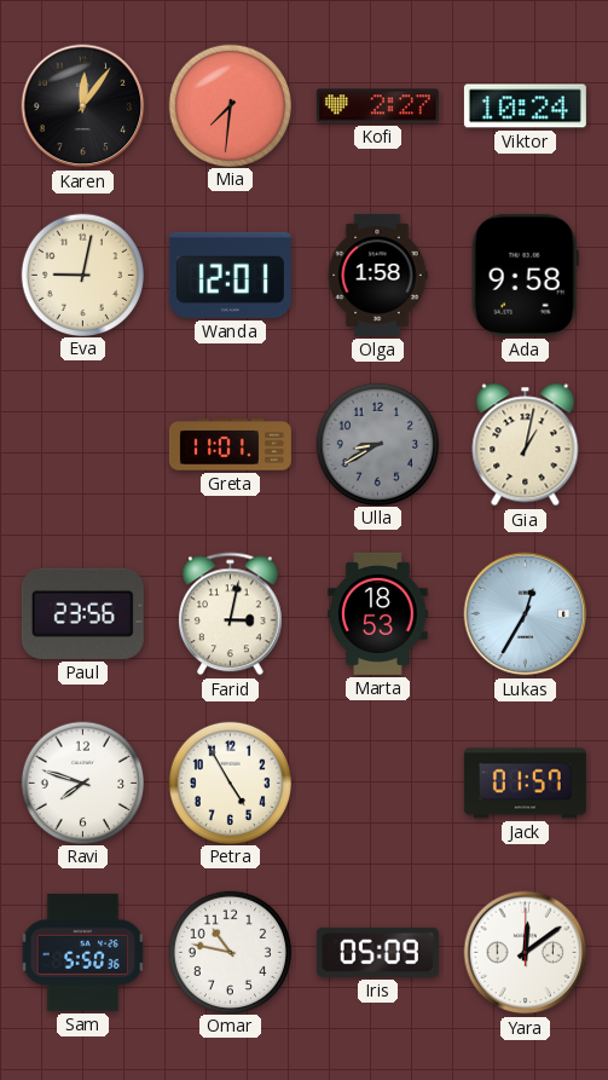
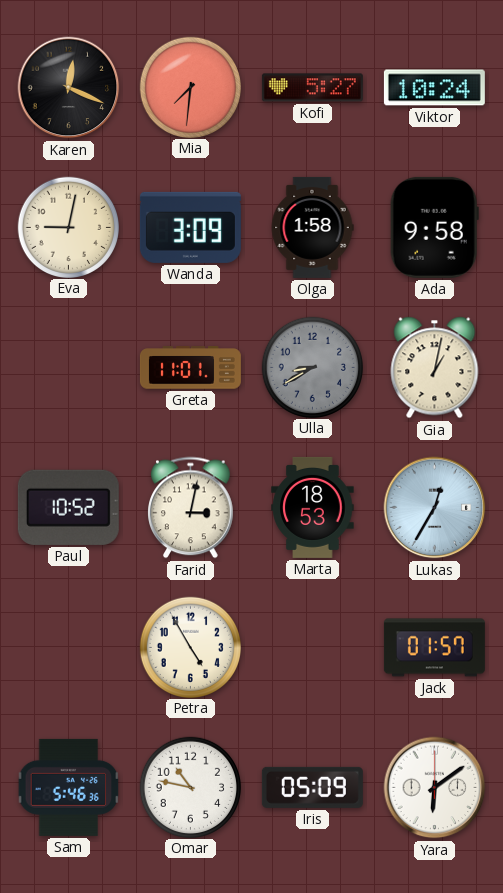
Karen: 12:06 -> 12:19 (69, 88)
Kofi: 2:27 -> 5:27 (312, 88)
Wanda: 12:01 -> 3:09 (190, 227)
Paul: 23:56 -> 10:52 (68, 507)
Ravi: 7:48 -> none (82, 782)
Sam: 5:50 -> 5:46 (69, 787)
Yara: 12:09 -> 6:09 (435, 788)
